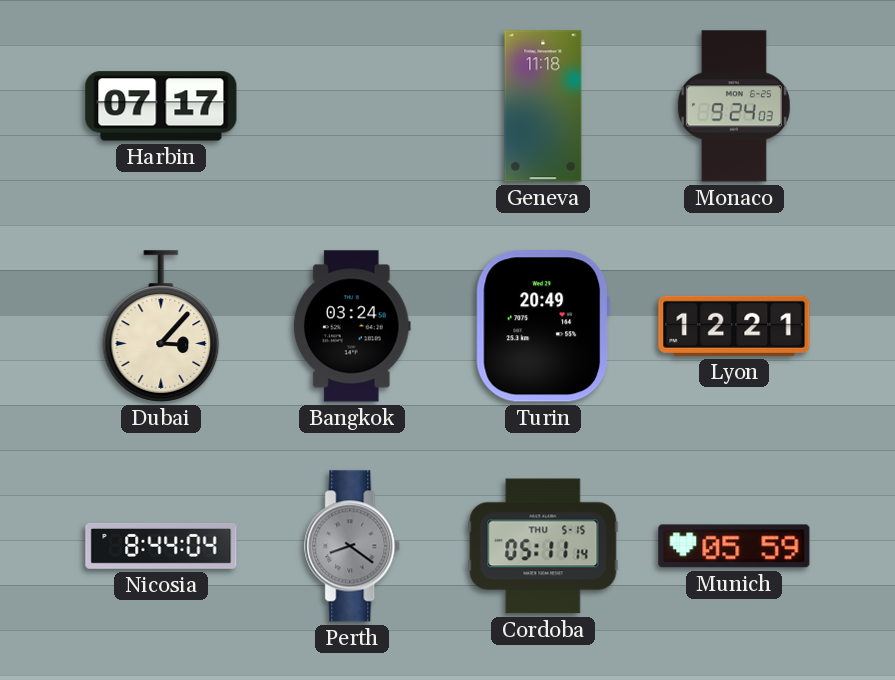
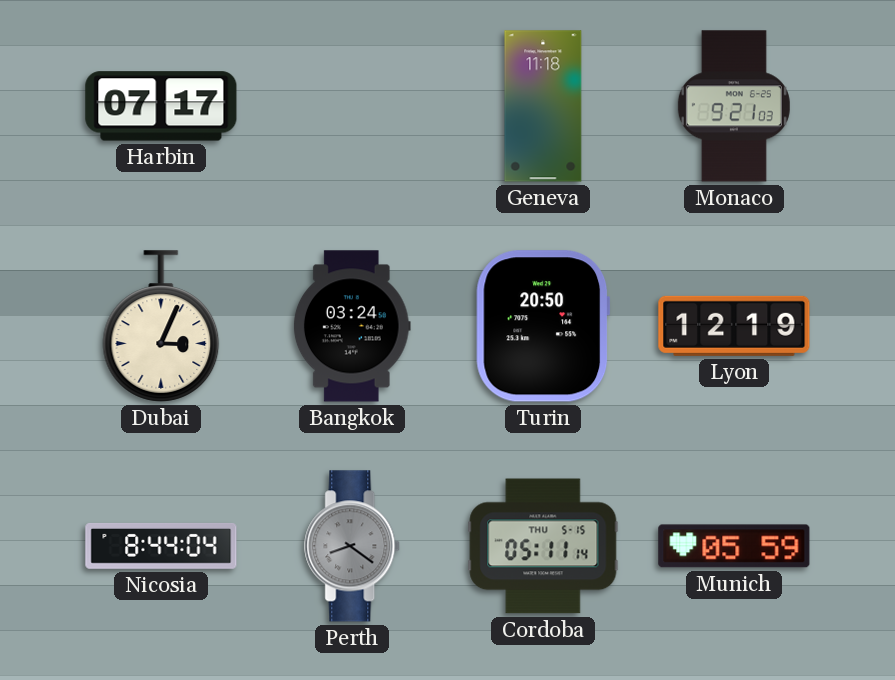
Monaco: 9:24 -> 9:21 (734, 106)
Dubai: 3:07 -> 3:04 (161, 326)
Turin: 20:49 -> 20:50 (543, 326)
Lyon: 12:21 -> 12:19 (734, 326)
